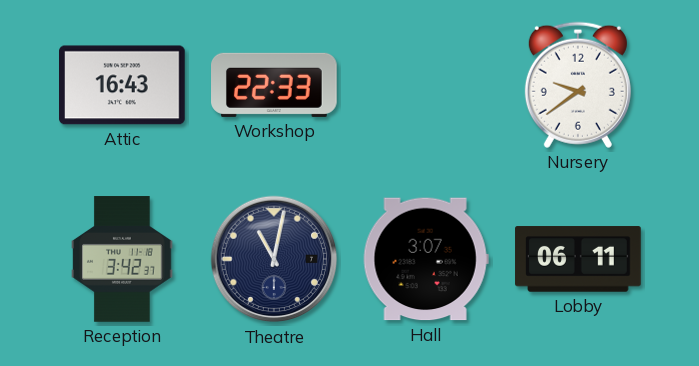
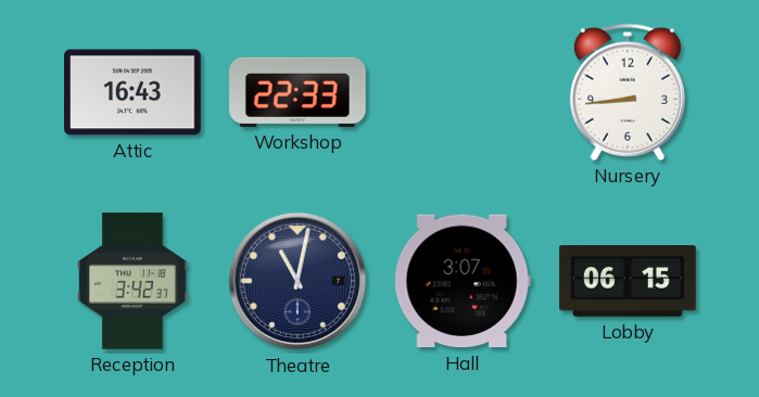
Nursery: 9:39 -> 8:44 (628, 92)
Lobby: 06:11 -> 06:15 (628, 281)
